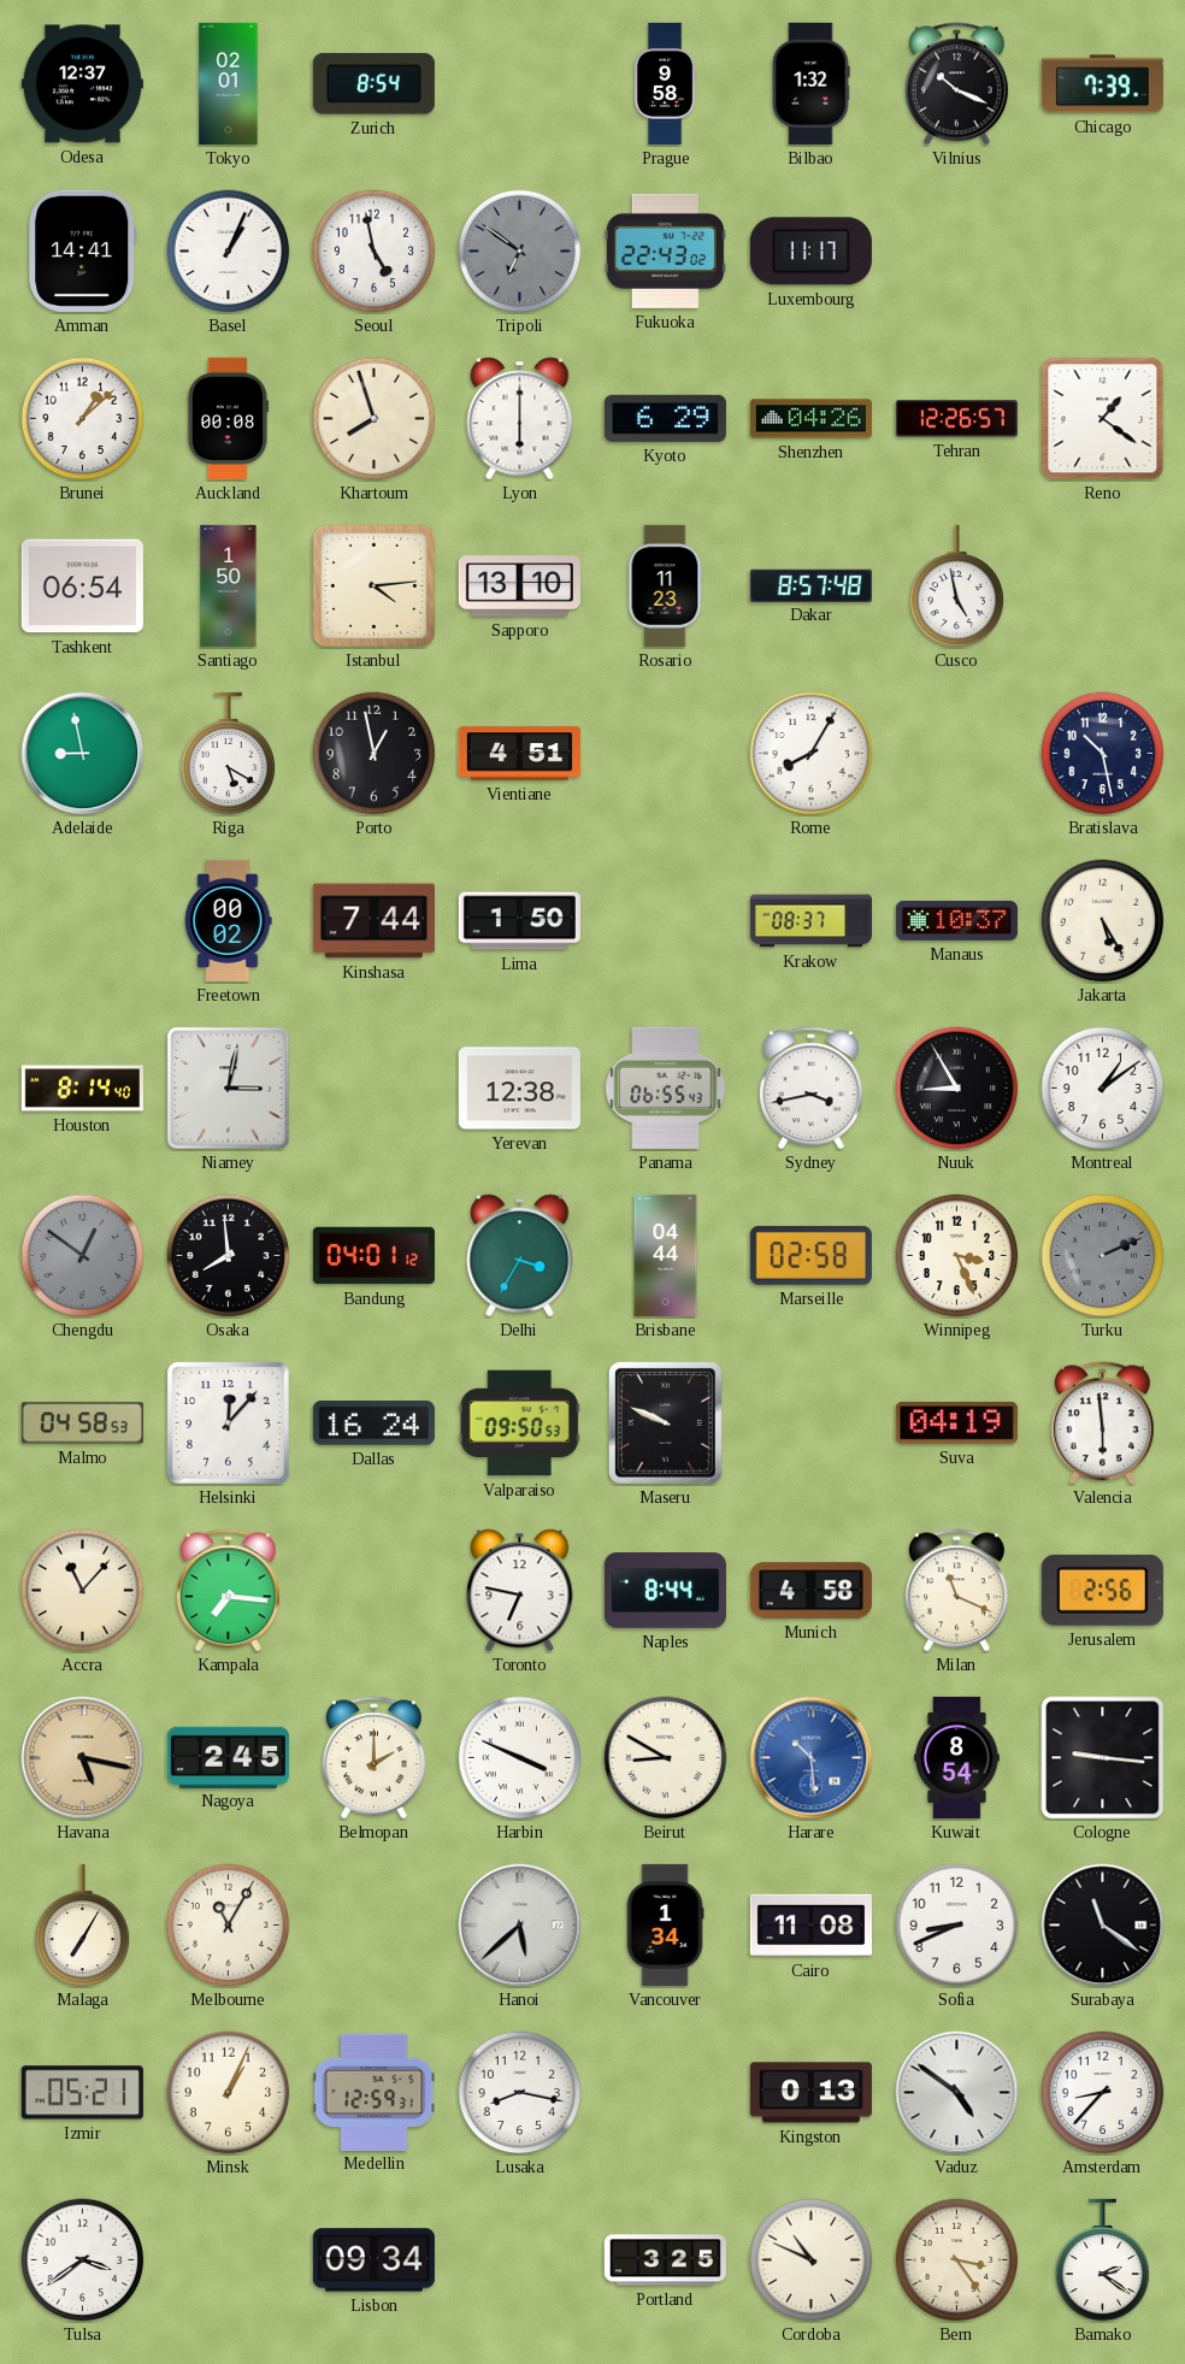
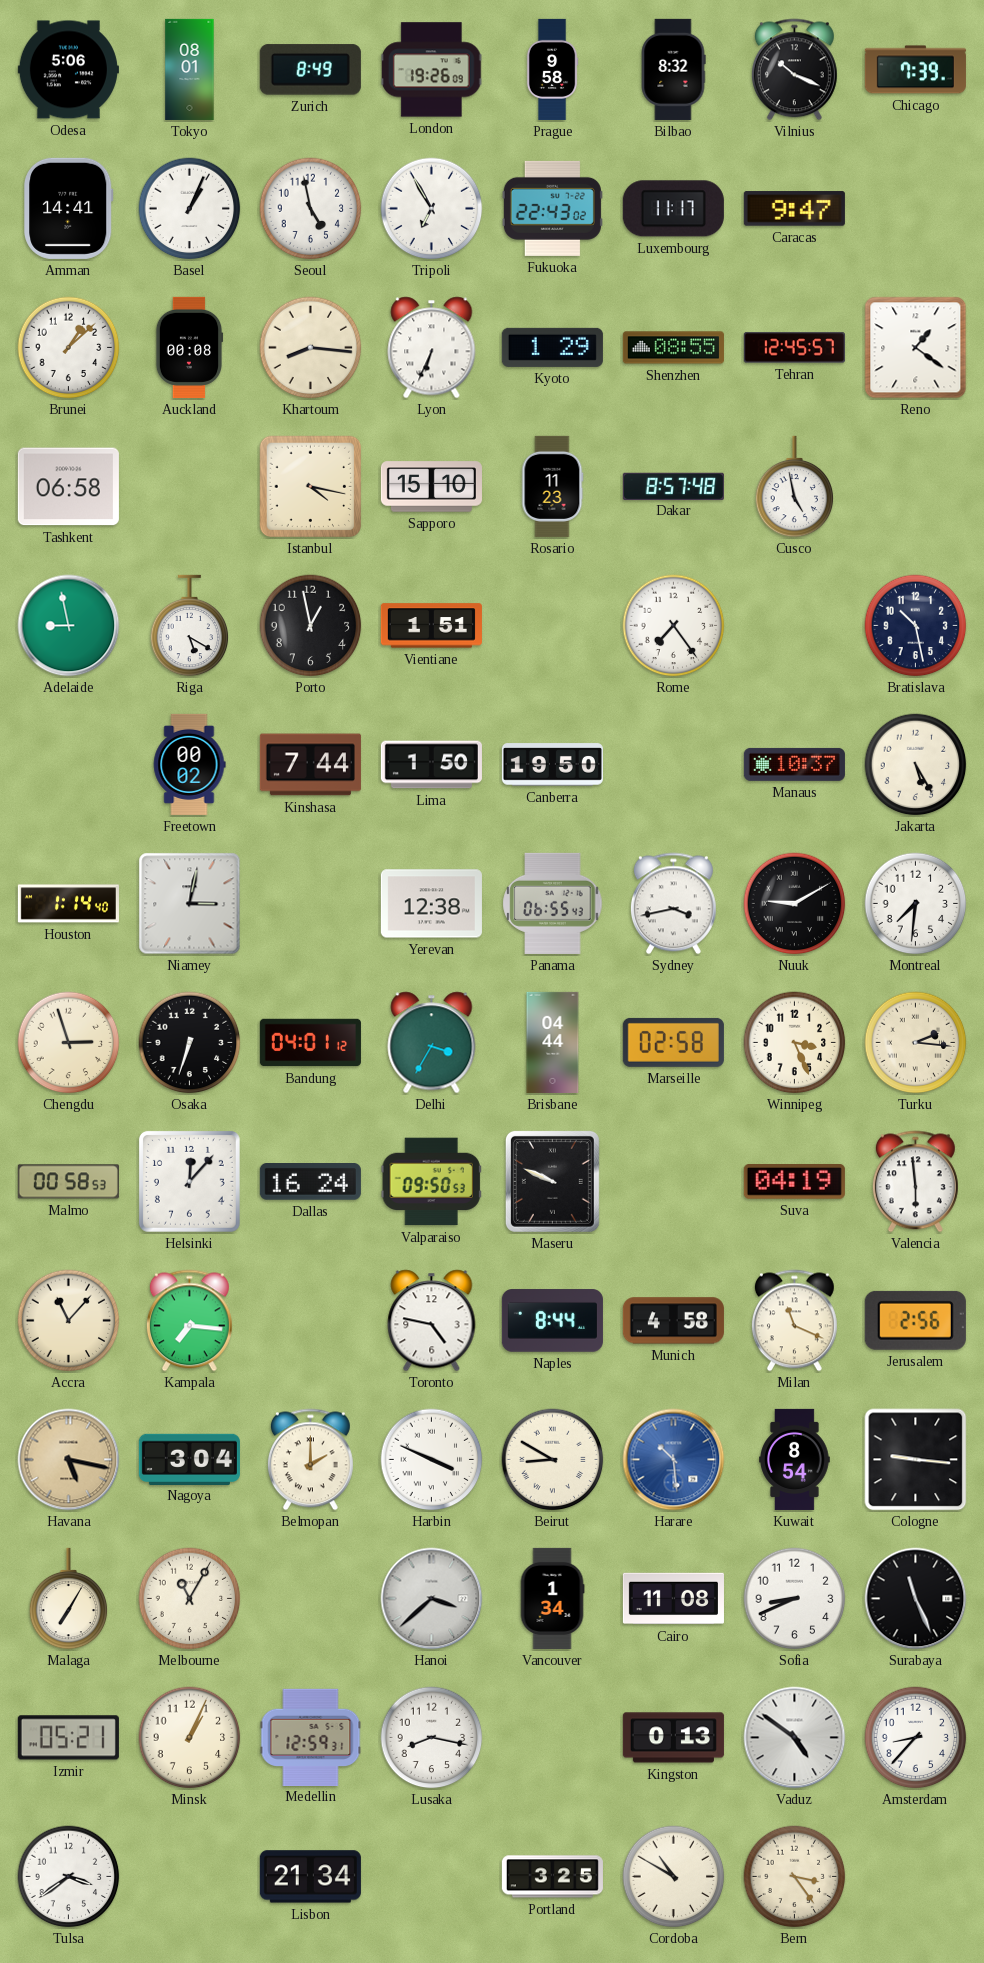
Odesa: 12:37 -> 5:06 (68, 70)
Tokyo: 02:01 -> 08:01 (190, 69)
Zurich: 8:54 -> 8:49 (310, 70)
London: none -> 19:26 (431, 70)
Bilbao: 1:32 -> 8:32 (673, 69)
Tripoli: 6:51 -> 6:55 (432, 209)
Tripoli dial: grey -> white (432, 209)
Caracas: none -> 9:47 (794, 209)
Khartoum: 7:57 -> 8:16 (311, 348)
Lyon: 6:00 -> 6:34 (432, 348)
Kyoto: 6:29 -> 1:29 (552, 347)
Shenzhen: 04:26 -> 08:55 (673, 348)
Tehran: 12:26 -> 12:45 (794, 348)
Tashkent: 06:54 -> 06:58 (68, 487)
Santiago: 1:50 -> none (229, 585)
Istanbul: 4:14 -> 4:17 (311, 487)
Sapporo: 13:10 -> 15:10 (431, 487)
Vientiane: 4:51 -> 1:51 (431, 626)
Rome: 8:05 -> 7:24 (674, 626)
Canberra: none -> 19:50 (552, 765)
Krakow: 08:37 -> none (810, 921)
Houston: 8:14 -> 1:14 (68, 904)
Nuuk: 8:55 -> 9:10 (795, 904)
Montreal: 1:09 -> 7:31 (916, 904)
Chengdu: 12:51 -> 2:57 (69, 1043)
Chengdu dial: grey -> cream (69, 1043)
Osaka: 7:59 -> 6:33 (190, 1043)
Turku: 2:11 -> 2:16 (916, 1043)
Turku dial: grey -> cream (916, 1043)
Malmo: 04:58 -> 00:58 (68, 1182)
Toronto: 6:47 -> 4:47 (432, 1321)
Nagoya: 2:45 -> 3:04 (189, 1459)
Hanoi: 5:38 -> 3:38 (432, 1599)
Surabaya: 11:21 -> 11:26 (916, 1599)
Lisbon: 09:34 -> 21:34 (310, 1877)
Cordoba: 10:49 -> 10:50 (674, 1877)
Bamako: 2:21 -> none (1103, 2260)
